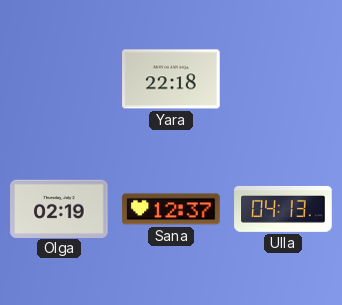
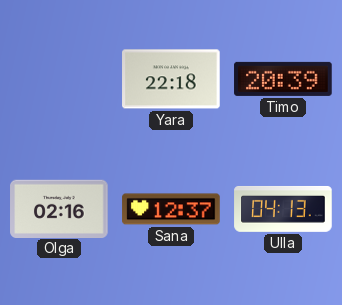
Timo: none -> 20:39 (283, 79)
Olga: 02:19 -> 02:16 (59, 208)
